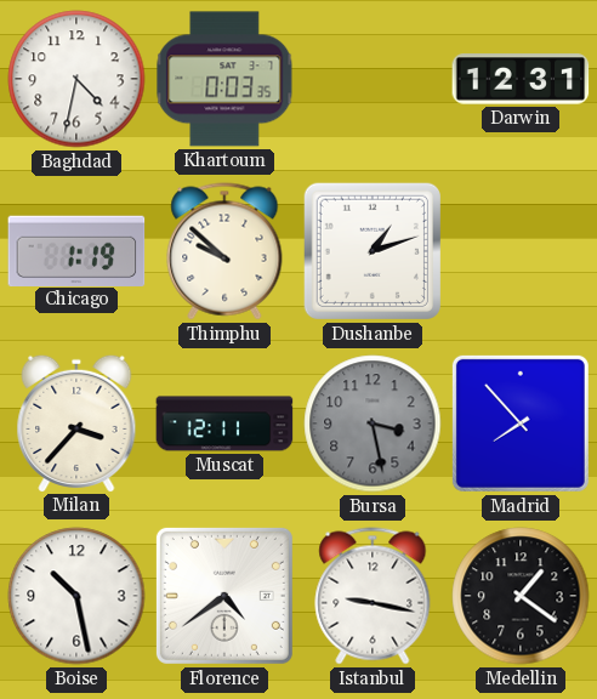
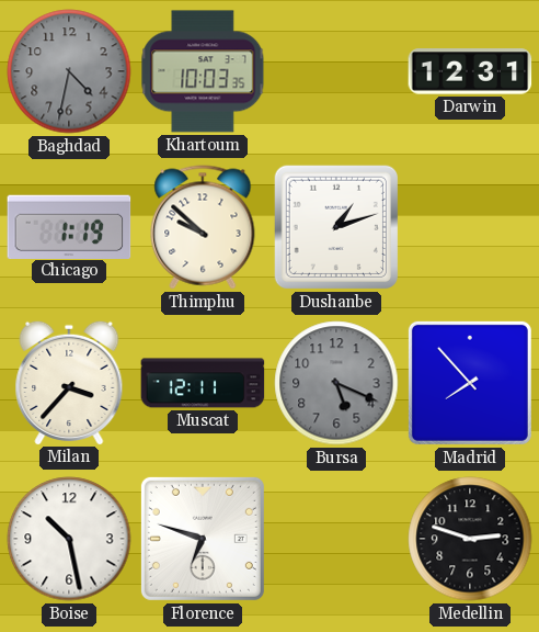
Baghdad dial: white -> grey (69, 71)
Khartoum: 0:03 -> 10:03 (203, 71)
Bursa: 3:28 -> 5:19 (336, 383)
Florence: 4:39 -> 6:48 (203, 539)
Istanbul: 9:17 -> none (373, 596)
Medellin: 1:21 -> 2:48 (470, 539)
